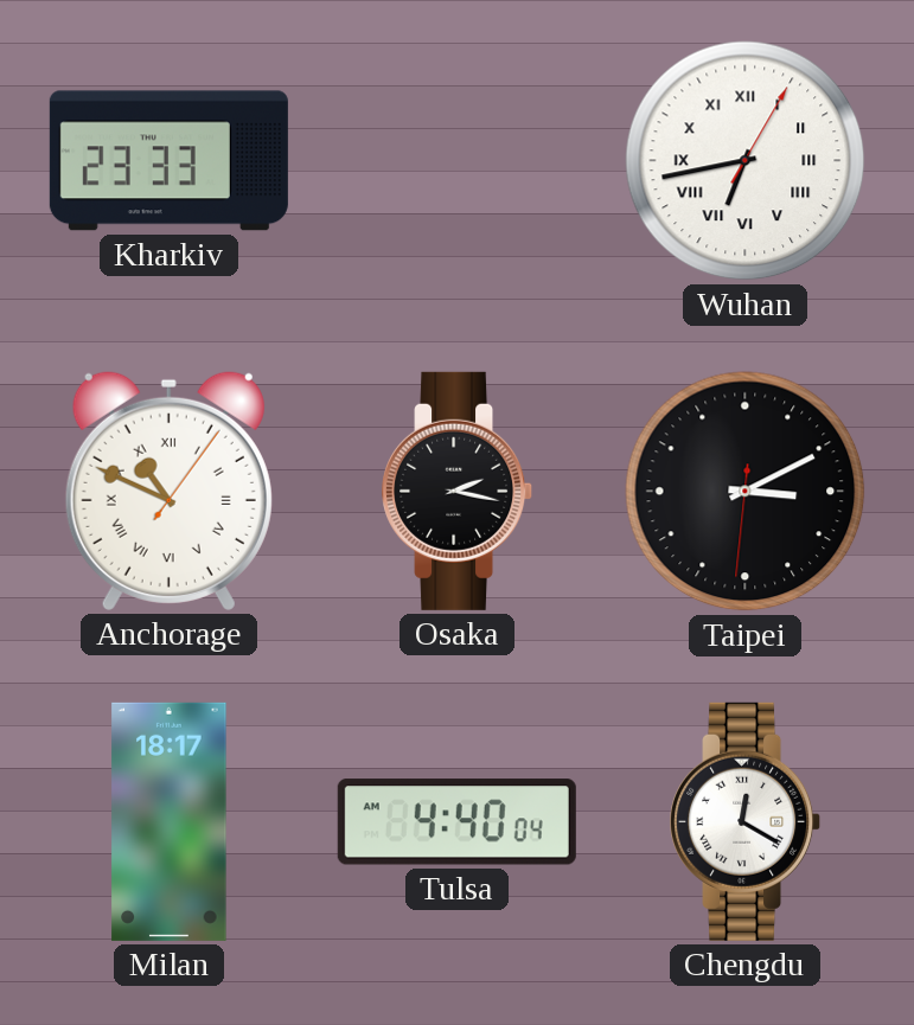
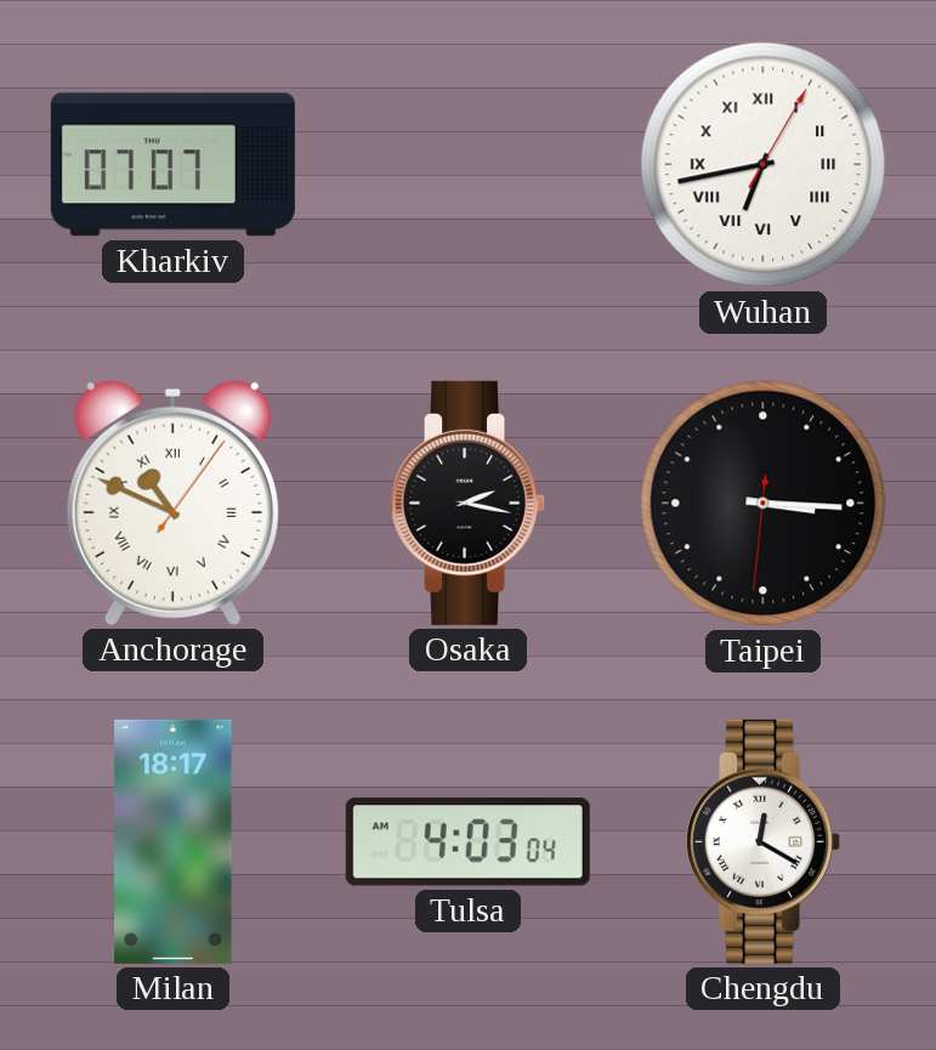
Kharkiv: 23:33 -> 07:07 (172, 165)
Taipei: 3:10 -> 3:15 (764, 504)
Tulsa: 4:40 -> 4:03 (467, 842)
